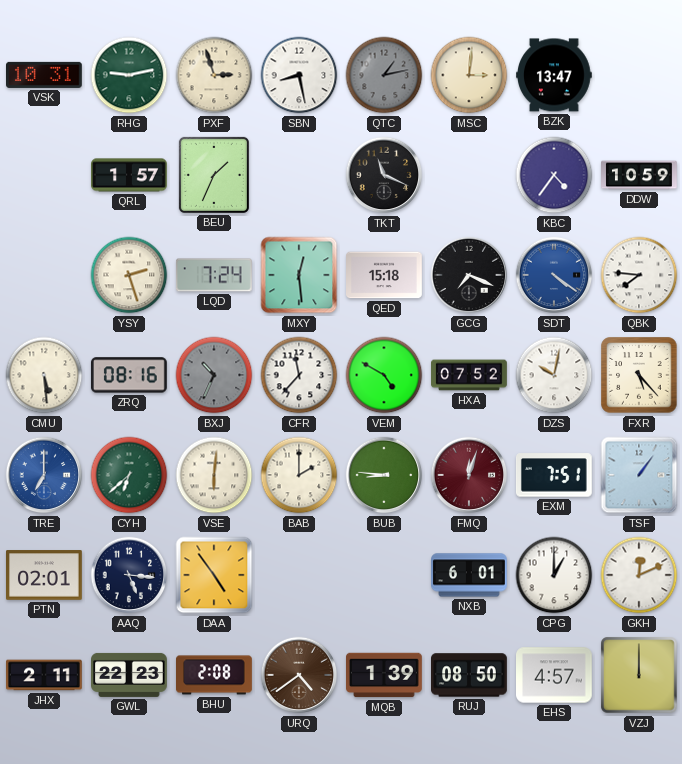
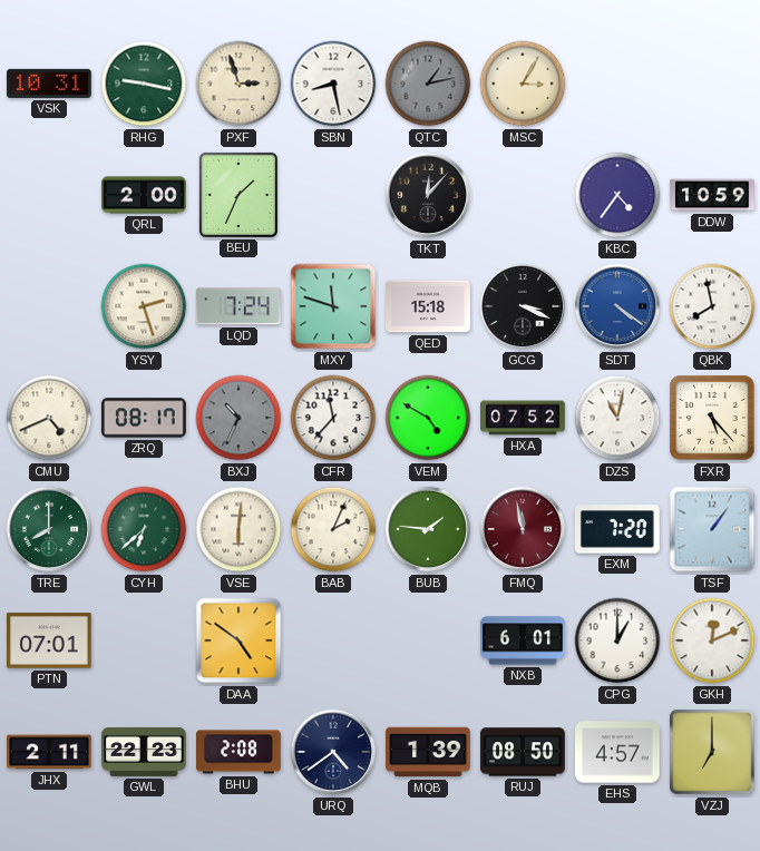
RHG: 9:13 -> 9:17 (144, 84)
MSC: 3:01 -> 3:05 (523, 84)
BZK: 13:47 -> none (555, 75)
QRL: 1:57 -> 2:00 (144, 195)
TKT: 11:19 -> 12:07 (428, 195)
MXY: 12:29 -> 11:48 (333, 306)
GCG: 7:19 -> 3:19 (523, 306)
QBK: 7:46 -> 7:58 (712, 306)
CMU: 5:29 -> 4:41 (49, 418)
ZRQ: 08:16 -> 08:17 (144, 418)
DZS: 10:02 -> 11:02 (617, 418)
TRE: 7:00 -> 8:00 (49, 529)
TRE dial: blue -> green (49, 529)
BAB: 2:00 -> 2:04 (333, 529)
BUB: 8:46 -> 1:46 (428, 529)
FMQ: 12:03 -> 11:58 (523, 529)
EXM: 7:51 -> 7:20 (617, 529)
PTN: 02:01 -> 07:01 (50, 640)
AAQ: 5:16 -> none (129, 575)
DAA: 4:54 -> 4:51 (238, 640)
URQ dial: brown -> navy (333, 752)
VZJ: 12:00 -> 7:00 (712, 752)
